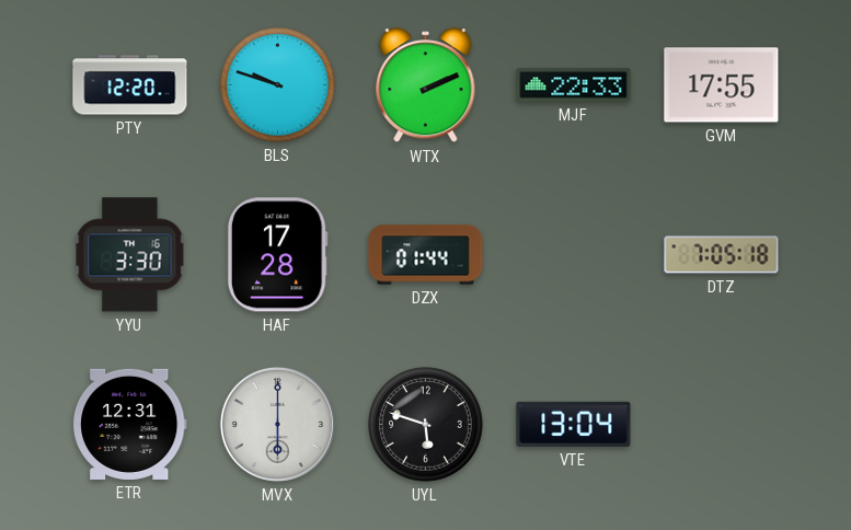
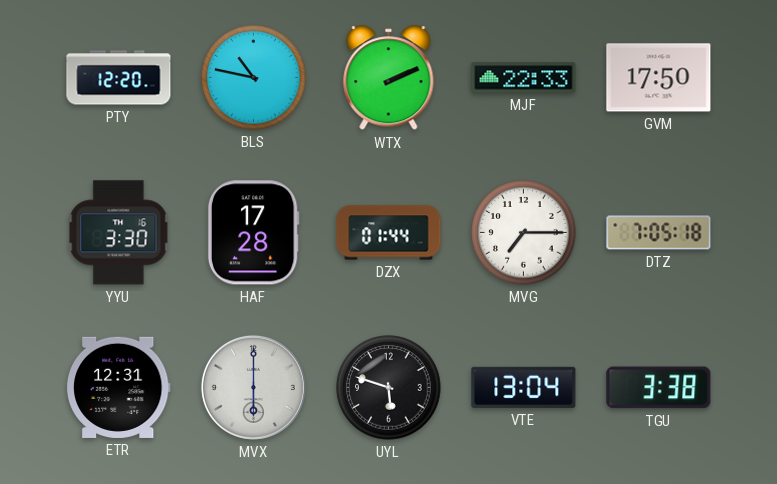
BLS: 9:48 -> 10:47 (254, 78)
GVM: 17:55 -> 17:50 (659, 78)
MVG: none -> 7:15 (524, 233)
TGU: none -> 3:38 (659, 388)
